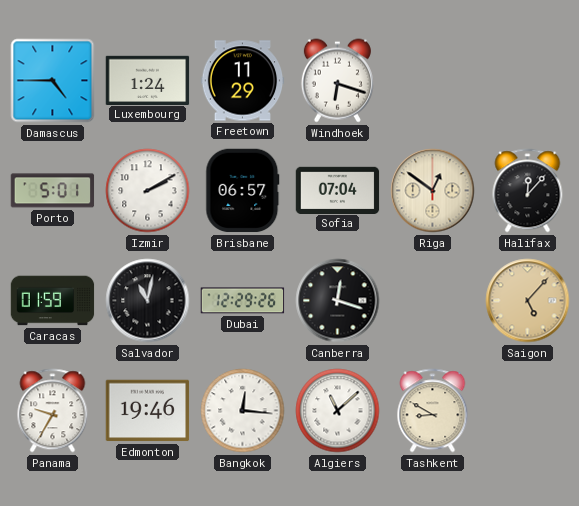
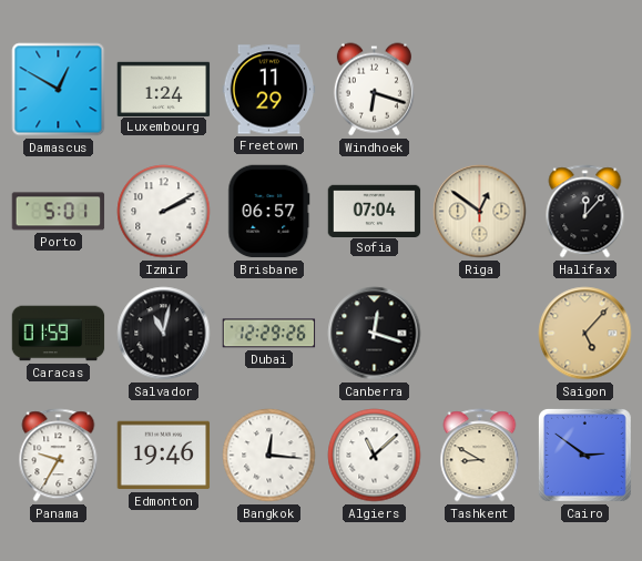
Damascus: 4:45 -> 12:50 (59, 90)
Cairo: none -> 2:51 (584, 455)
